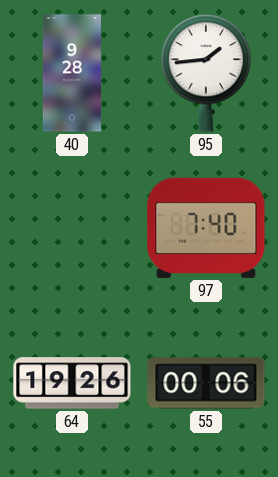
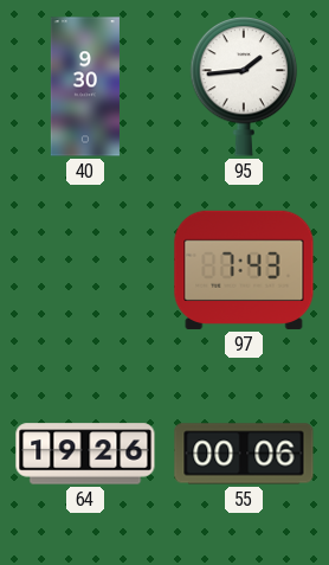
40: 9:28 -> 9:30 (85, 86)
97: 7:40 -> 7:43 (244, 270)
